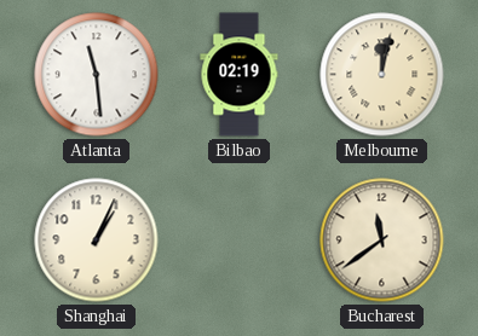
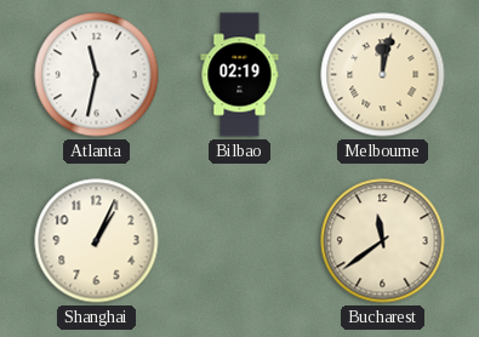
Atlanta: 11:29 -> 11:32 (97, 75)
